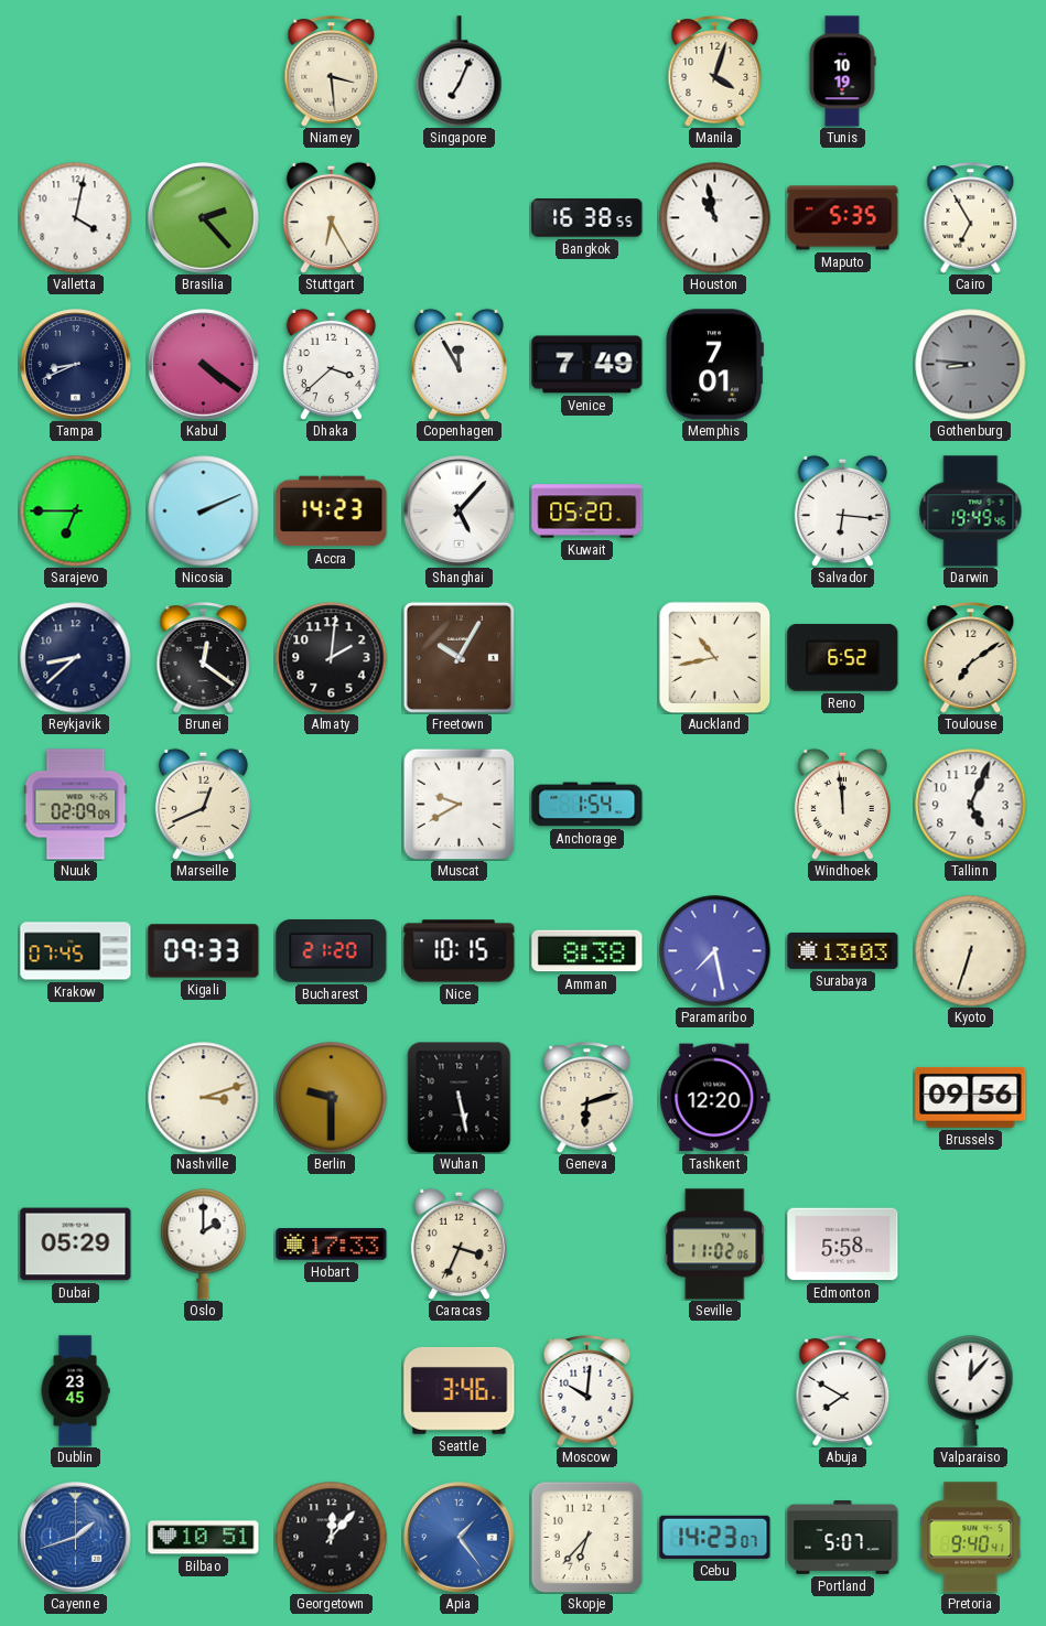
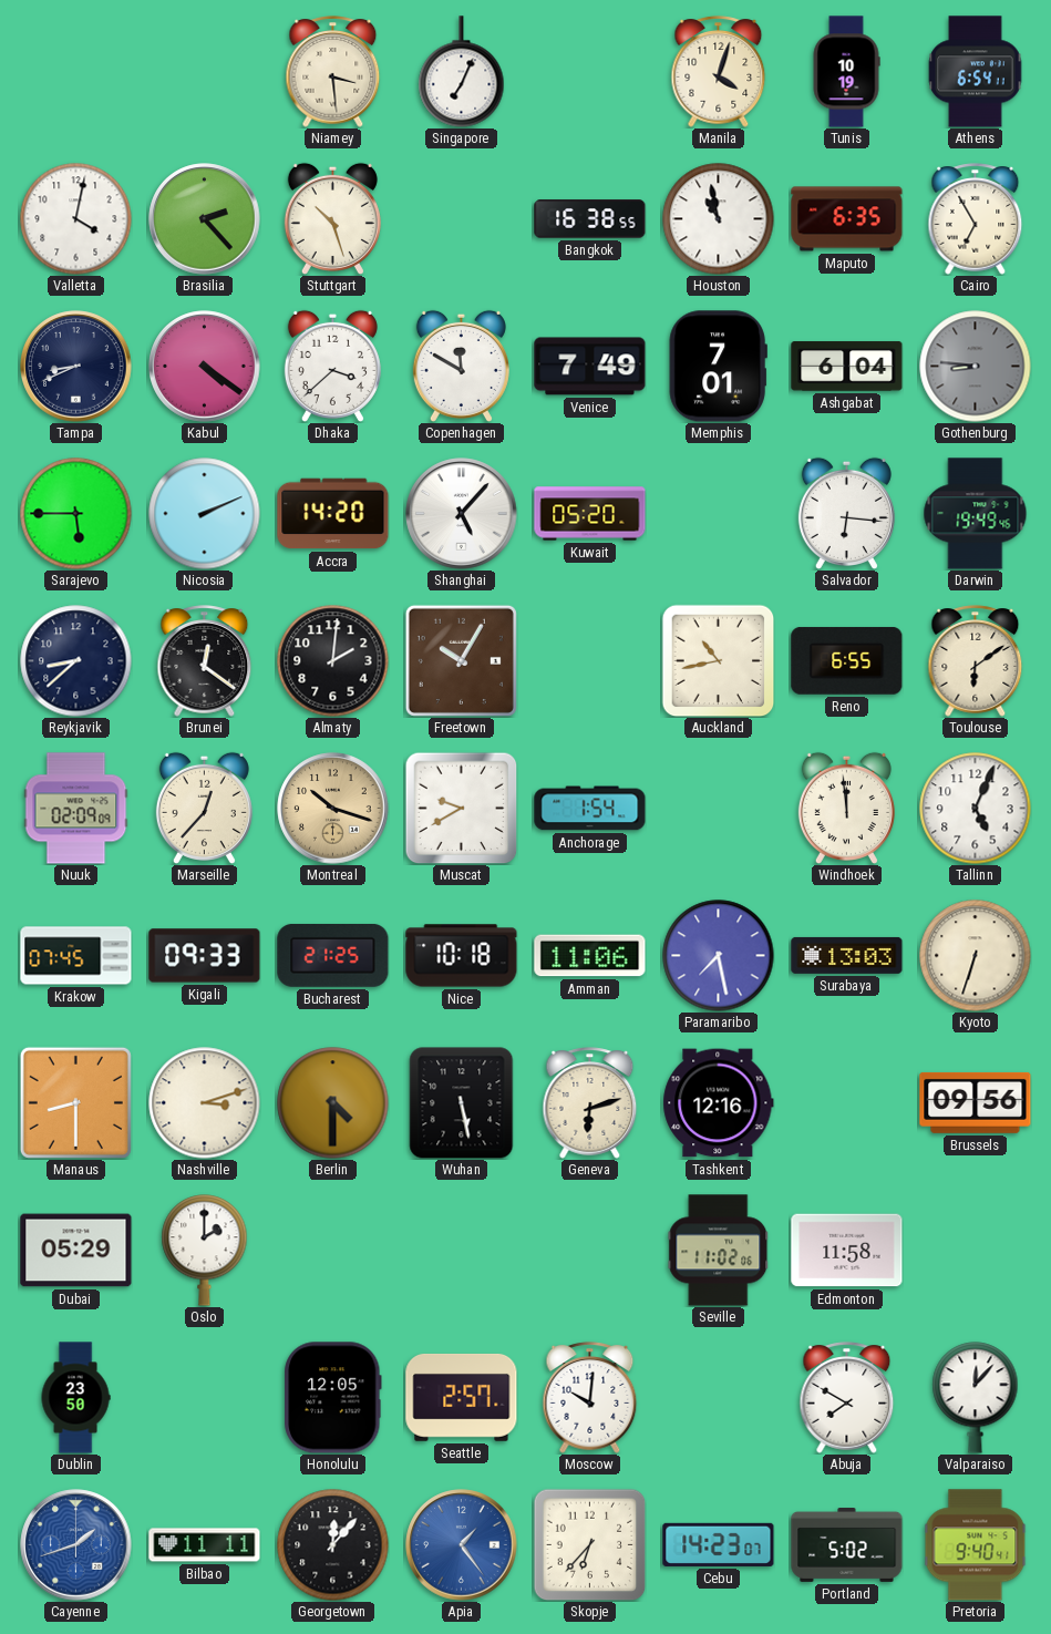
Athens: none -> 6:54 (976, 72)
Stuttgart: 6:25 -> 10:27 (332, 218)
Maputo: 5:35 -> 6:35 (847, 219)
Copenhagen: 11:55 -> 11:50 (461, 366)
Ashgabat: none -> 6:04 (847, 367)
Sarajevo: 6:45 -> 5:45 (76, 514)
Accra: 14:23 -> 14:20 (333, 514)
Reno: 6:52 -> 6:55 (847, 660)
Toulouse: 7:09 -> 6:09 (976, 661)
Marseille: 12:41 -> 12:37 (204, 808)
Montreal: none -> 10:18 (333, 809)
Bucharest: 21:20 -> 21:25 (333, 955)
Nice: 10:15 -> 10:18 (462, 956)
Amman: 8:38 -> 11:06 (590, 956)
Manaus: none -> 8:30 (75, 1102)
Berlin: 9:30 -> 4:30 (333, 1103)
Tashkent: 12:20 -> 12:16 (719, 1103)
Hobart: 17:33 -> none (332, 1245)
Caracas: 3:34 -> none (459, 1243)
Edmonton: 5:58 -> 11:58 (847, 1251)
Dublin: 23:45 -> 23:50 (75, 1398)
Honolulu: none -> 12:05 (333, 1398)
Seattle: 3:46 -> 2:57 (462, 1397)
Bilbao: 10:51 -> 11:11 (205, 1545)
Portland: 5:07 -> 5:02 (847, 1545)
